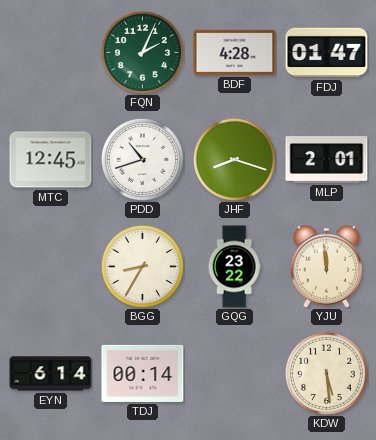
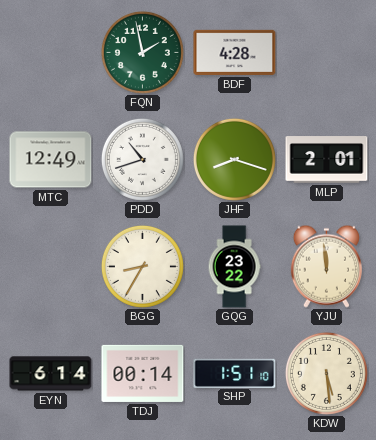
FQN: 2:04 -> 1:58 (142, 52)
FDJ: 01:47 -> none (327, 53)
MTC: 12:45 -> 12:49 (51, 160)
SHP: none -> 1:51 (235, 373)
